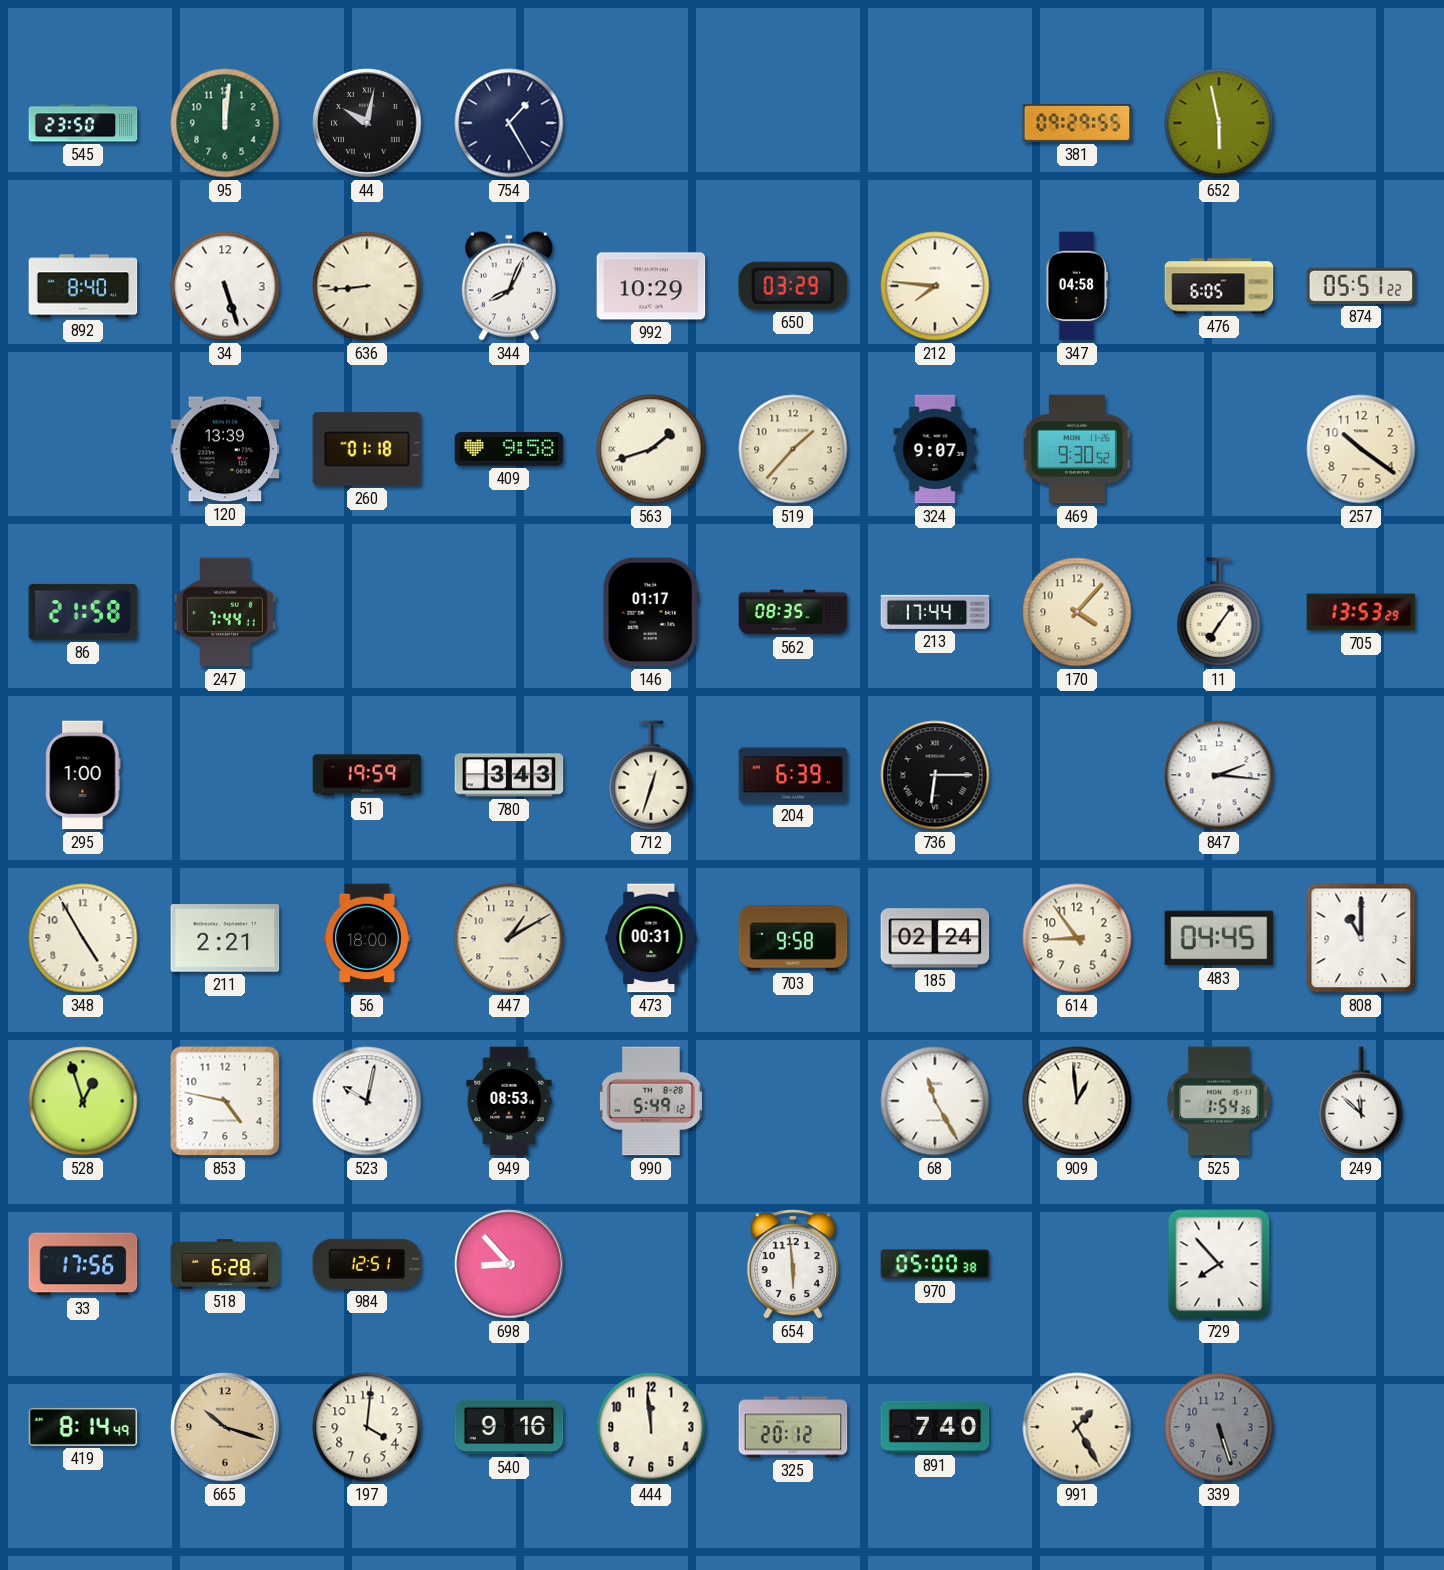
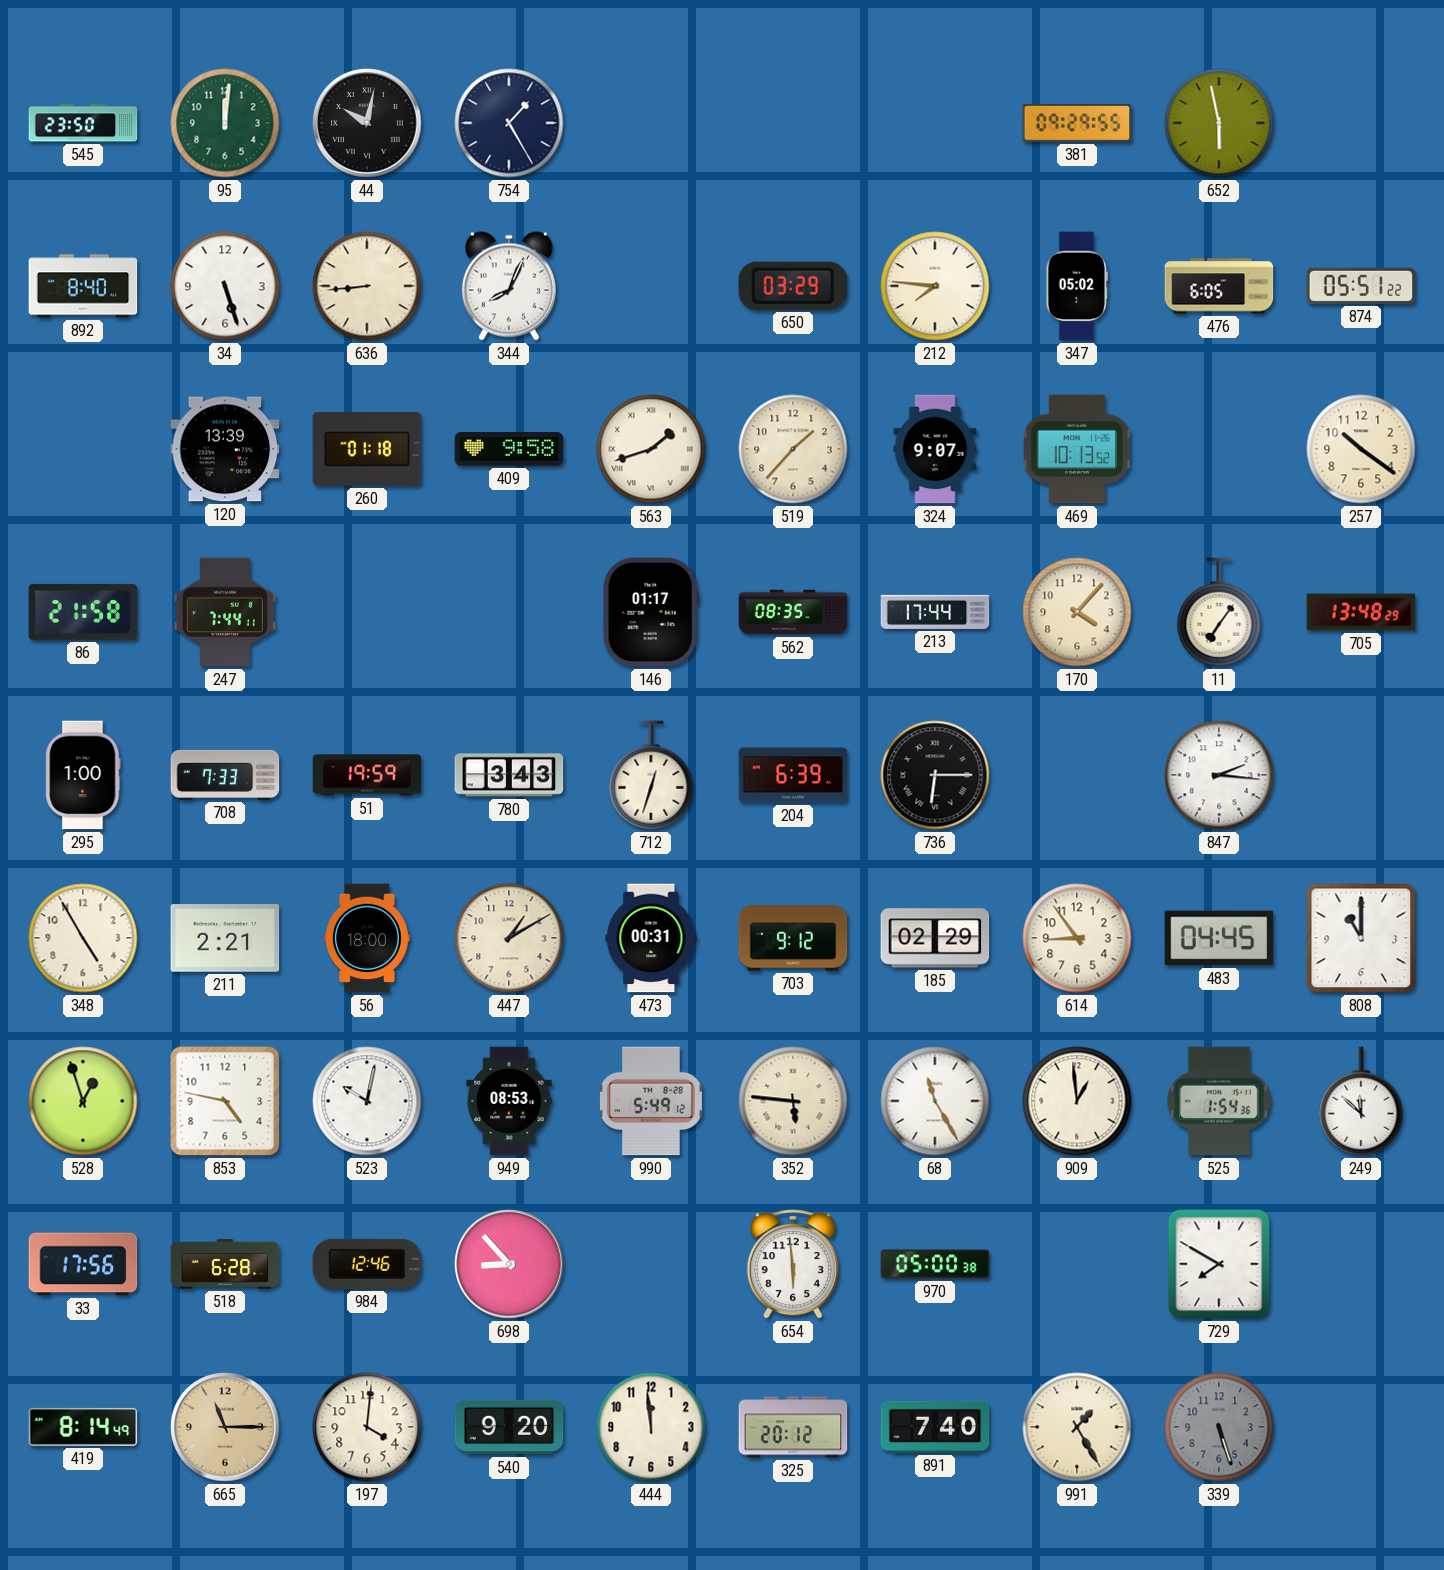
992: 10:29 -> none (651, 286)
347: 04:58 -> 05:02 (1077, 286)
469: 9:30 -> 10:13 (1077, 449)
705: 13:53 -> 13:48 (1361, 612)
708: none -> 7:33 (225, 775)
703: 9:58 -> 9:12 (793, 938)
185: 02:24 -> 02:29 (935, 938)
352: none -> 5:46 (793, 1101)
984: 12:51 -> 12:46 (367, 1264)
729: 7:53 -> 7:50 (1219, 1264)
665: 10:18 -> 11:15 (225, 1427)
540: 9:16 -> 9:20 (509, 1427)
